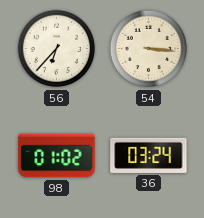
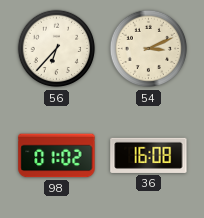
54: 3:16 -> 3:11 (149, 49)
36: 03:24 -> 16:08 (149, 155)
